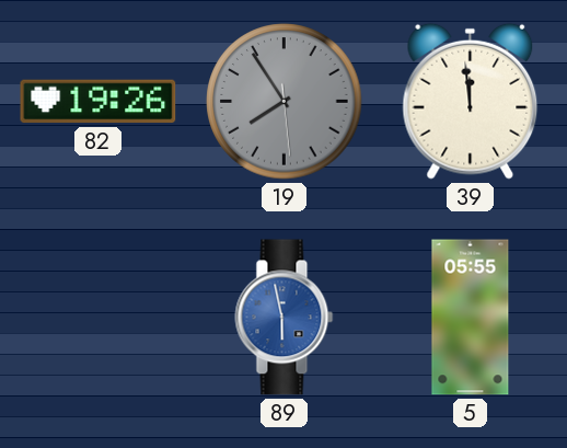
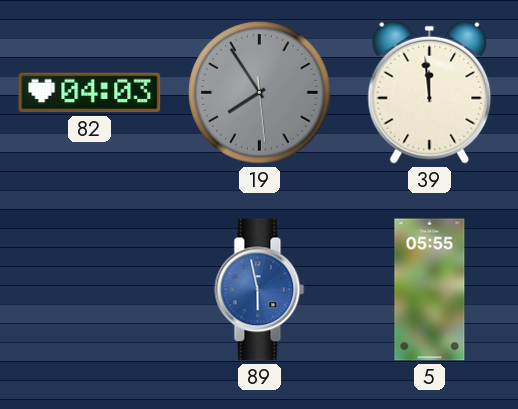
82: 19:26 -> 04:03 (90, 93)
